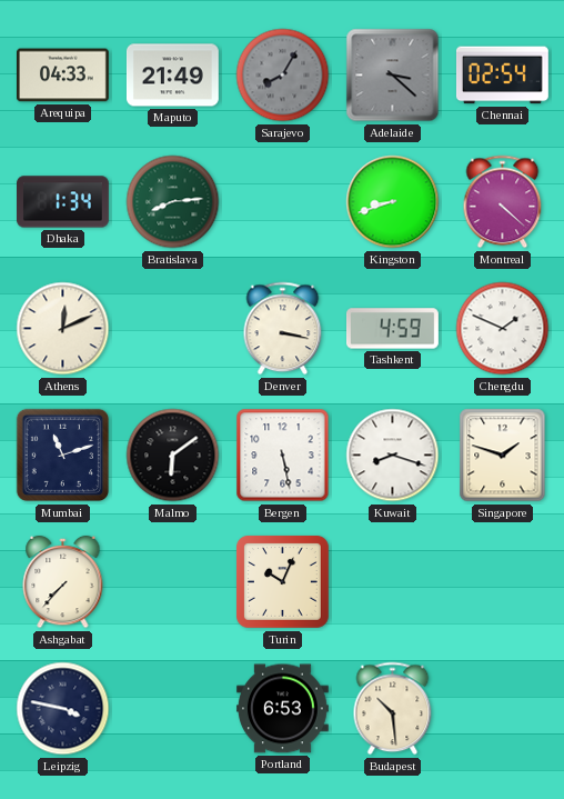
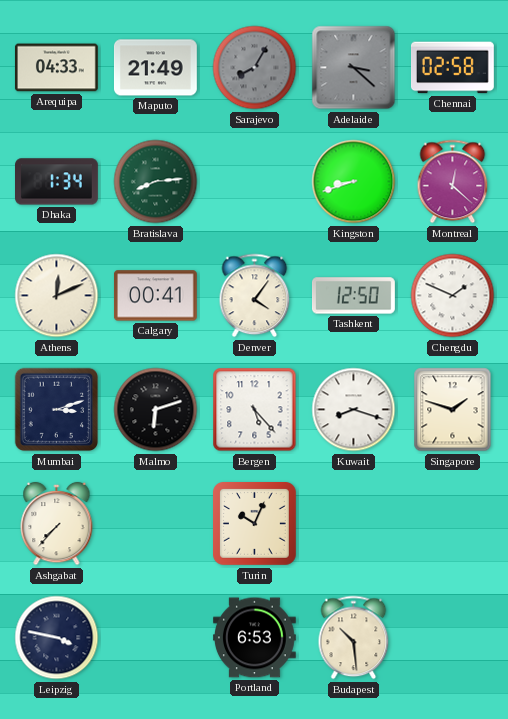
Chennai: 02:54 -> 02:58 (452, 68)
Montreal: 4:22 -> 12:22 (453, 182)
Calgary: none -> 00:41 (155, 296)
Denver: 3:17 -> 4:06 (255, 296)
Tashkent: 4:59 -> 12:50 (354, 296)
Mumbai: 11:12 -> 3:12 (57, 410)
Malmo: 6:09 -> 6:12 (156, 410)
Bergen: 5:28 -> 5:23 (255, 410)
